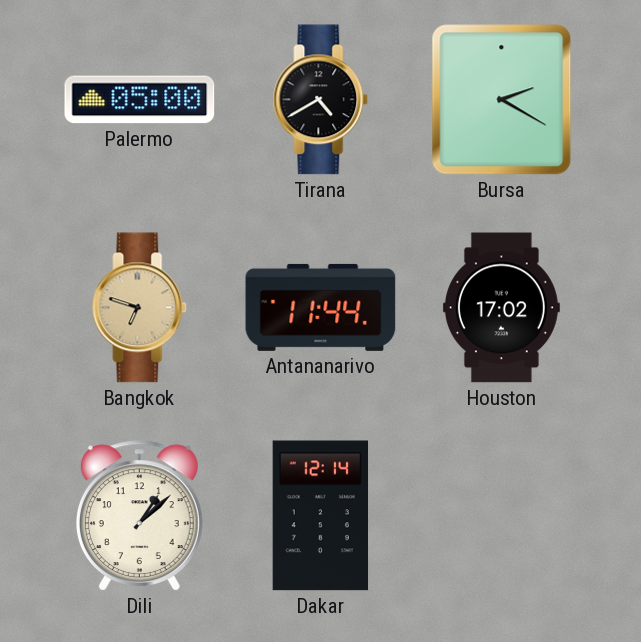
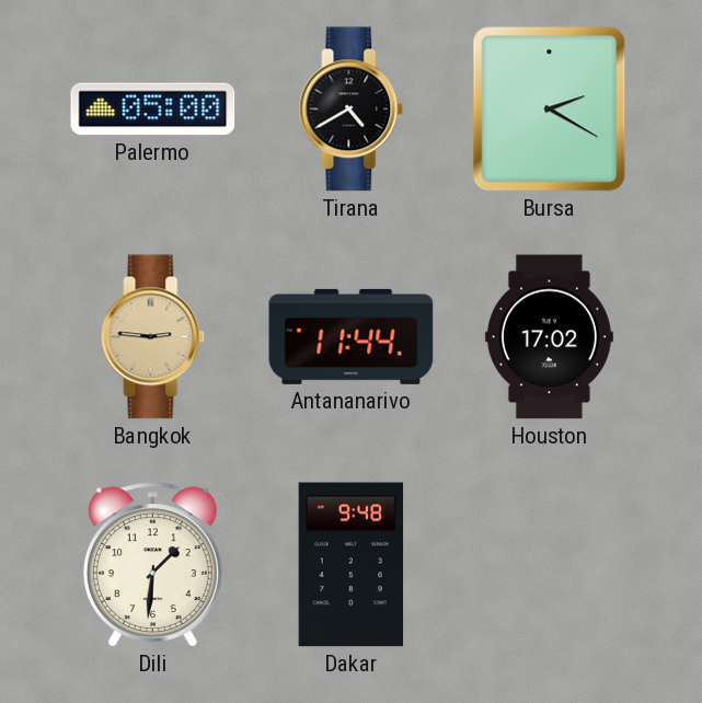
Bangkok: 6:48 -> 2:46 (153, 337)
Dili: 1:08 -> 1:31 (152, 565)
Dakar: 12:14 -> 9:48 (352, 565)
